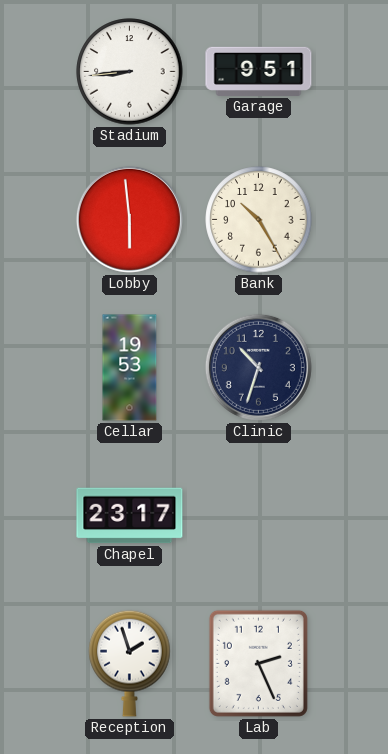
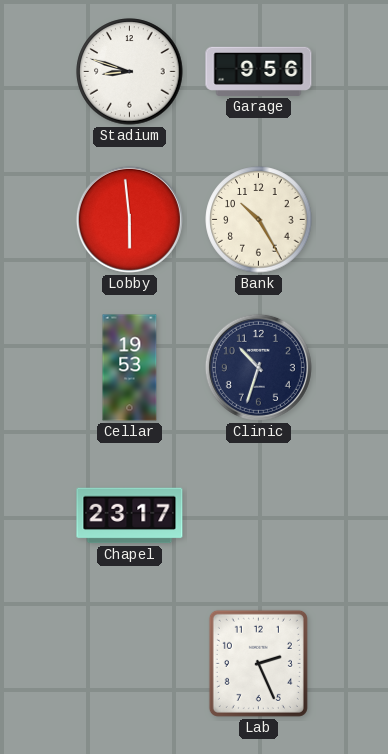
Stadium: 8:44 -> 8:48 (130, 72)
Garage: 9:51 -> 9:56 (259, 71)
Reception: 1:57 -> none (130, 663)
